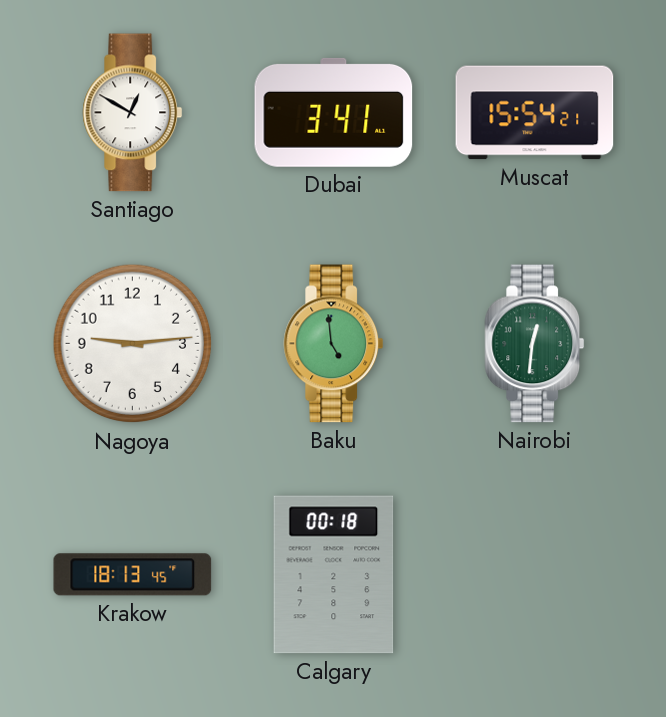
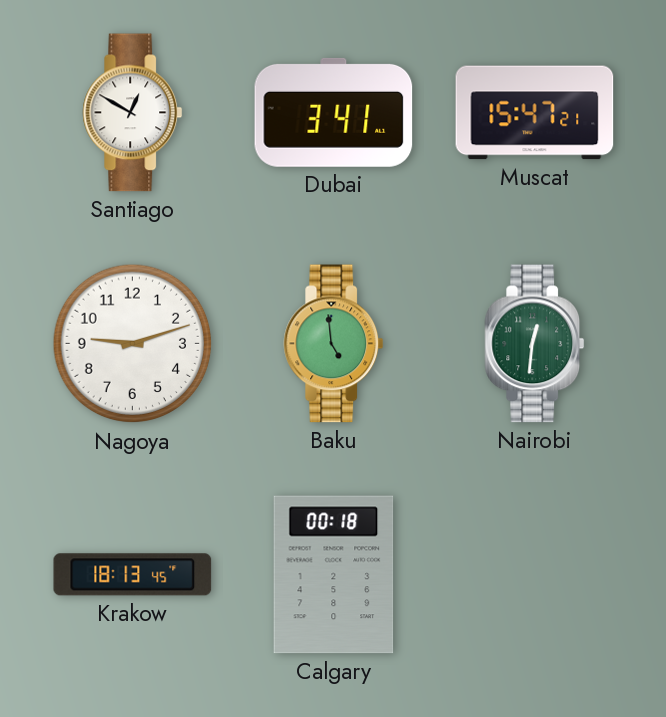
Muscat: 15:54 -> 15:47 (535, 113)
Nagoya: 9:14 -> 9:12 (133, 344)
